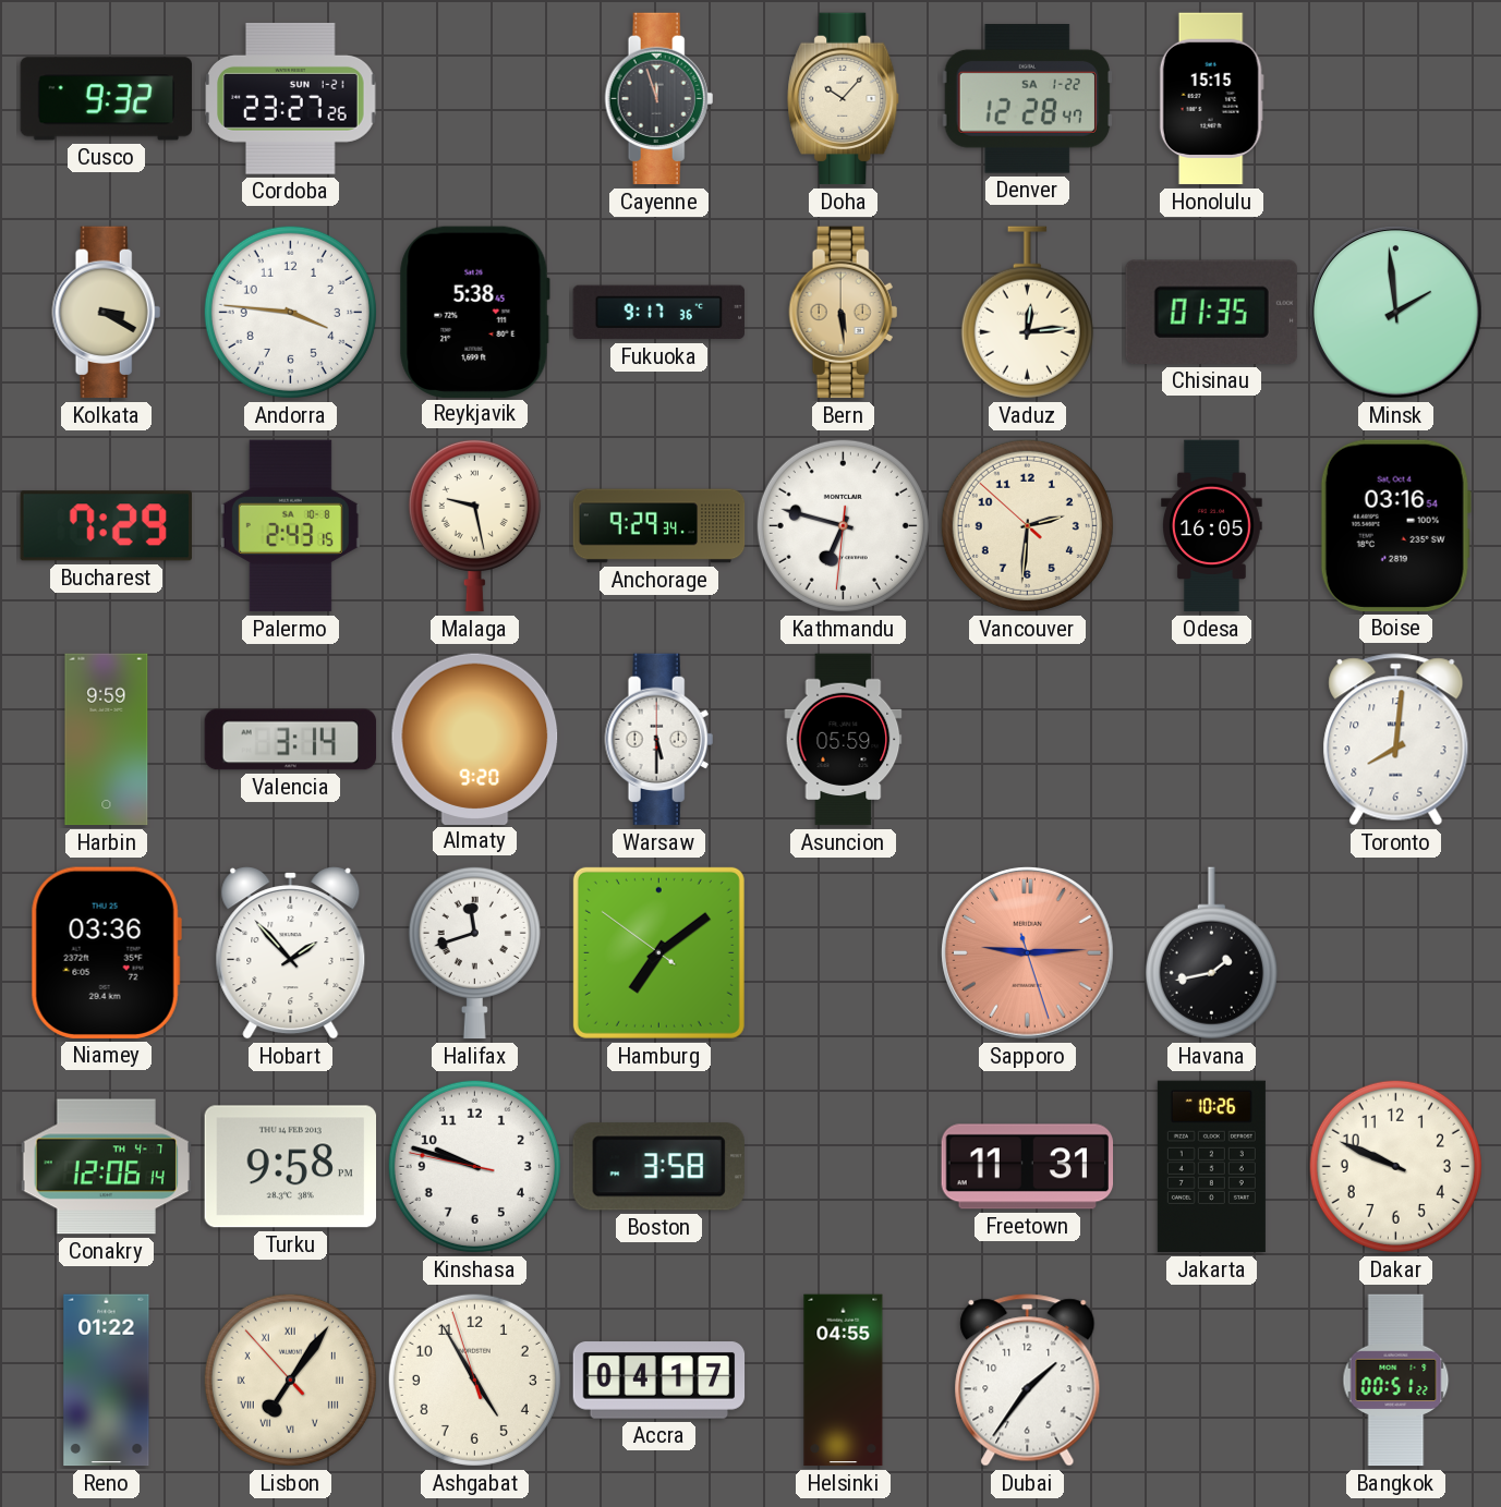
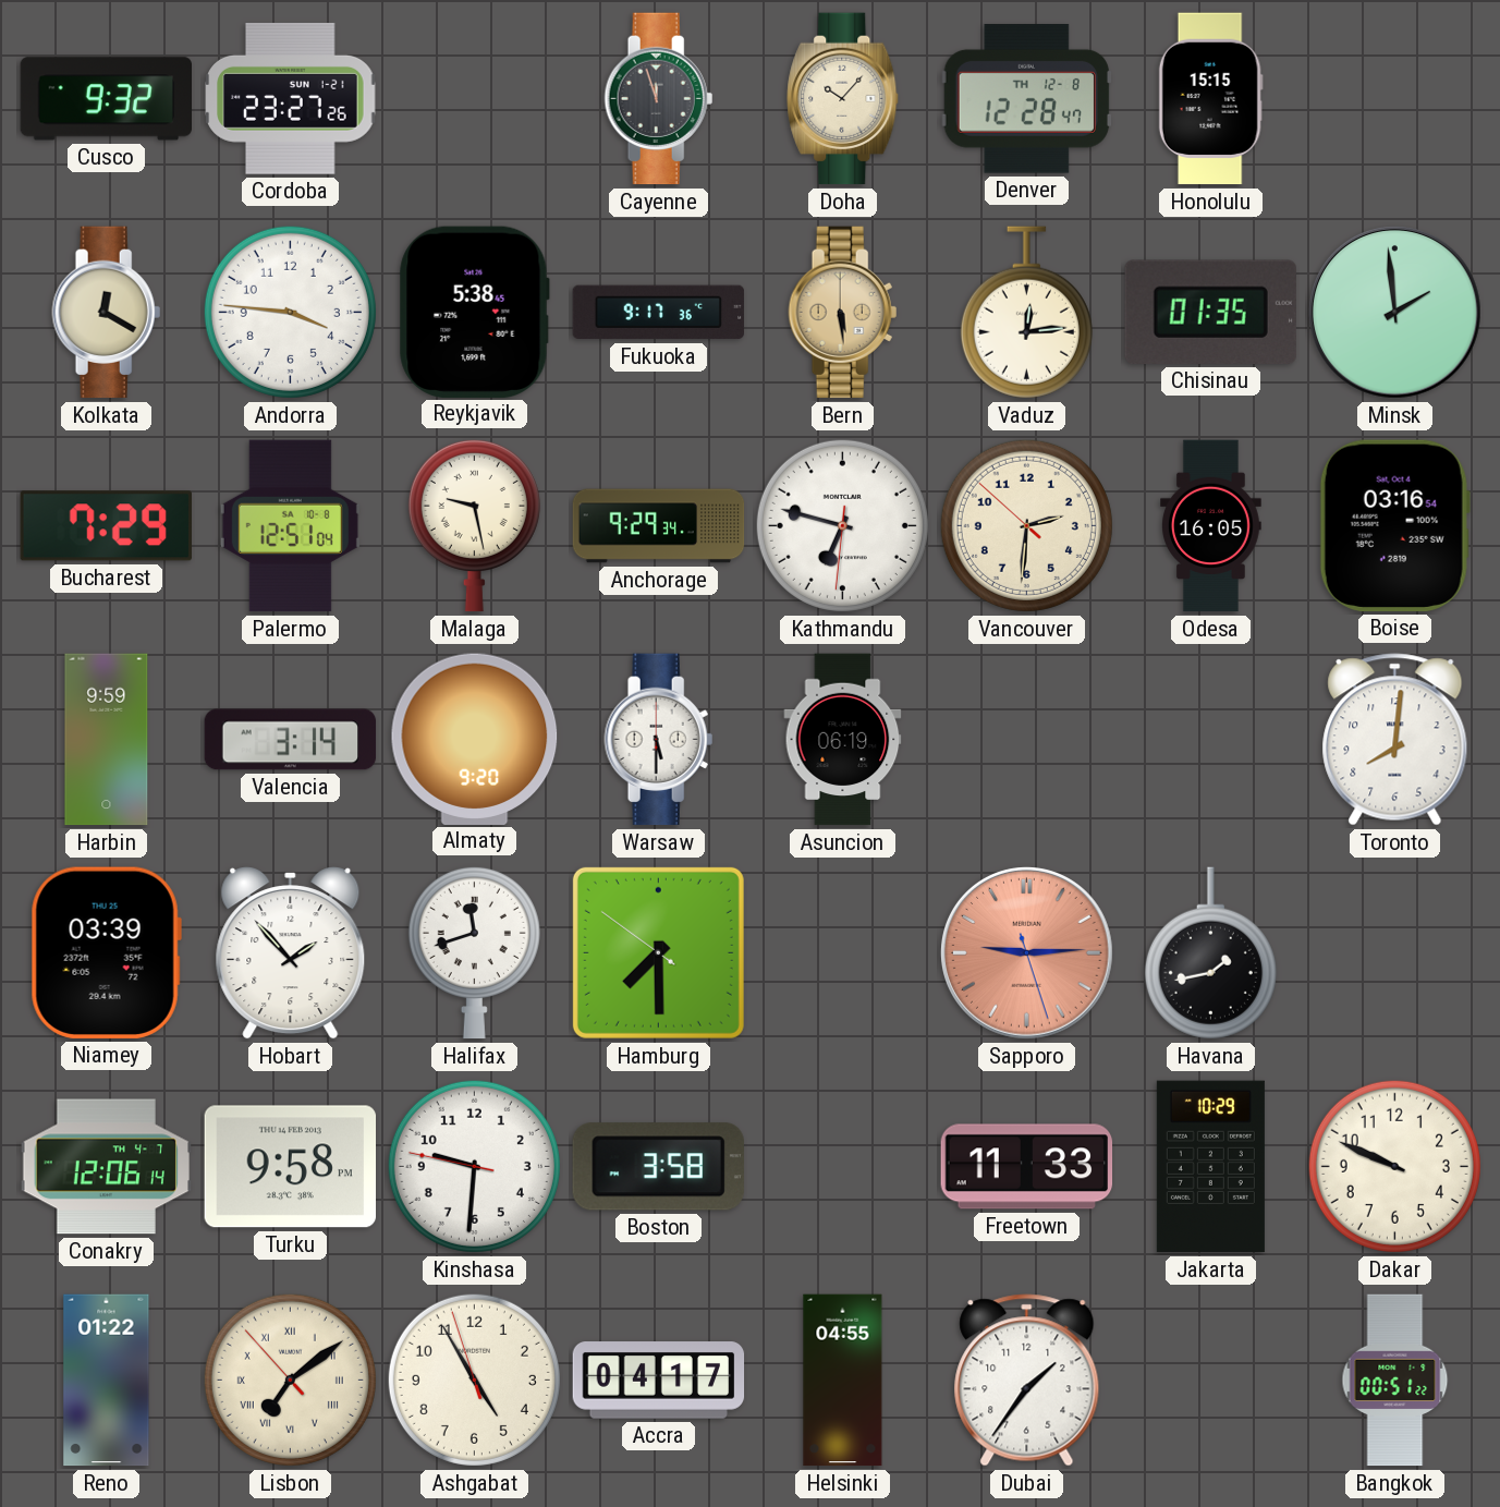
Denver date: SA 1-22 -> TH 12-8 (1026, 98)
Kolkata: 3:20 -> 12:20 (107, 313)
Palermo: 2:43 -> 12:51 (290, 526)
Asuncion: 05:59 -> 06:19 (843, 740)
Niamey: 03:36 -> 03:39 (106, 952)
Hamburg: 7:08 -> 7:29 (658, 952)
Kinshasa: 9:47 -> 9:30 (474, 1166)
Freetown: 11:31 -> 11:33 (1027, 1167)
Jakarta: 10:26 -> 10:29 (1210, 1167)
Lisbon: 7:05 -> 7:08 (290, 1380)
